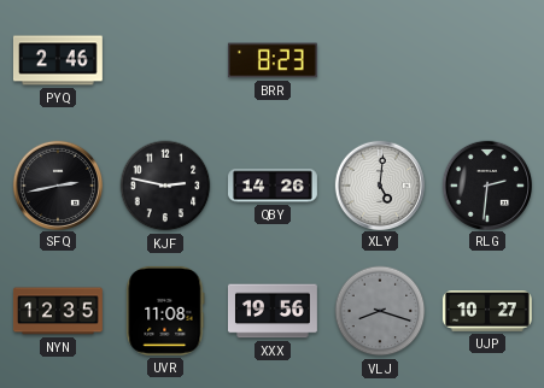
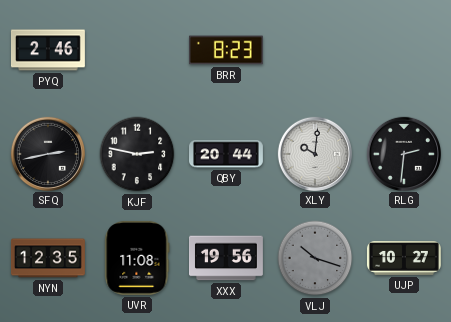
QBY: 14:26 -> 20:44 (227, 154)
XLY: 5:01 -> 10:01 (314, 153)
VLJ: 8:18 -> 10:18 (315, 258)
